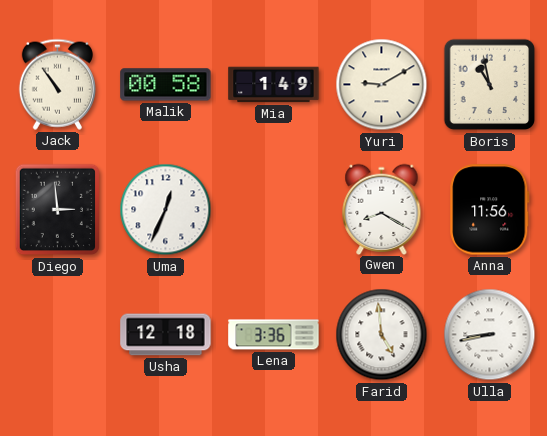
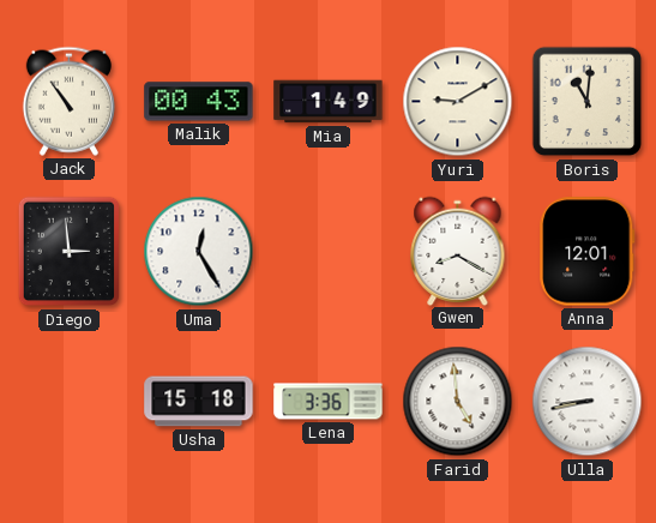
Malik: 00:58 -> 00:43 (199, 102)
Boris: 10:58 -> 11:01 (588, 102)
Uma: 12:34 -> 12:25 (199, 252)
Anna: 11:56 -> 12:01 (588, 252)
Usha: 12:18 -> 15:18 (199, 402)
